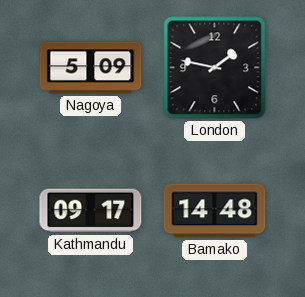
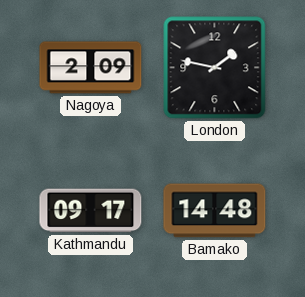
Nagoya: 5:09 -> 2:09 (91, 68)
